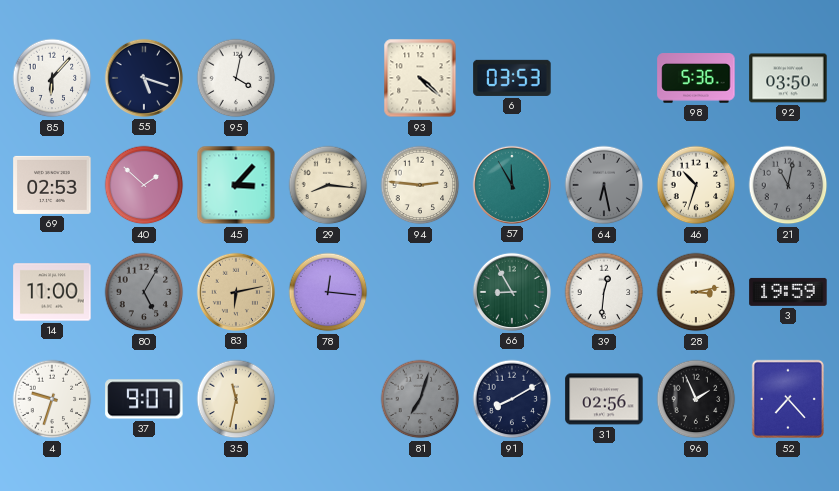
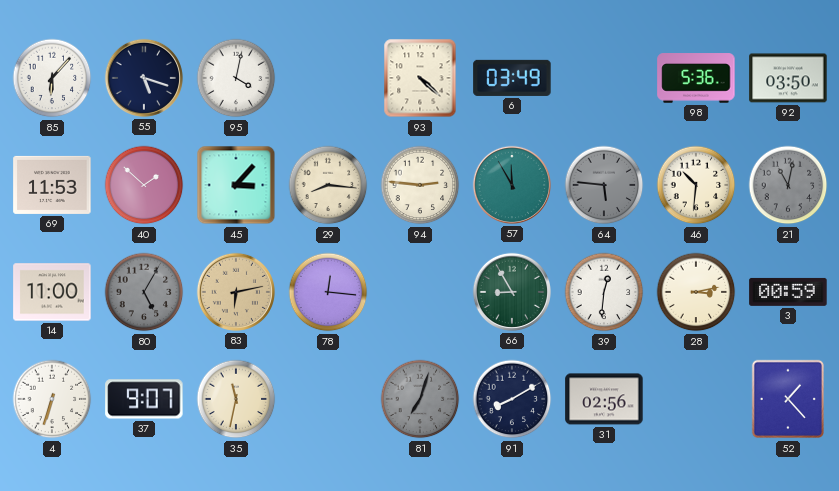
6: 03:53 -> 03:49 (512, 78)
69: 02:53 -> 11:53 (52, 185)
64: 6:28 -> 5:46 (604, 185)
46: 10:33 -> 10:31 (696, 185)
3: 19:59 -> 00:59 (788, 292)
4: 9:33 -> 6:33 (52, 399)
96: 1:56 -> none (696, 399)
52: 7:23 -> 1:23 (787, 399)
